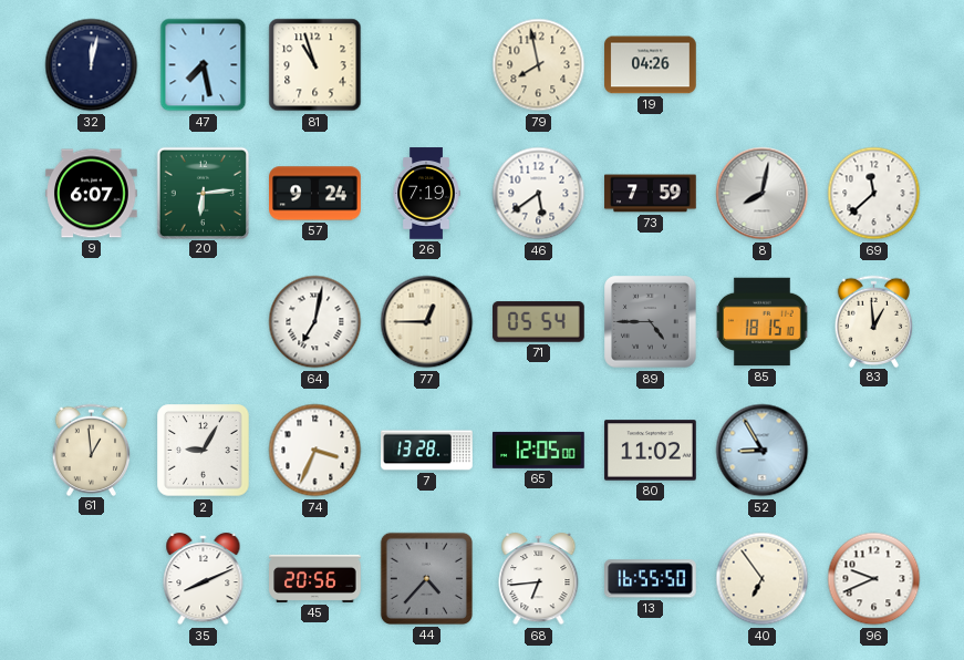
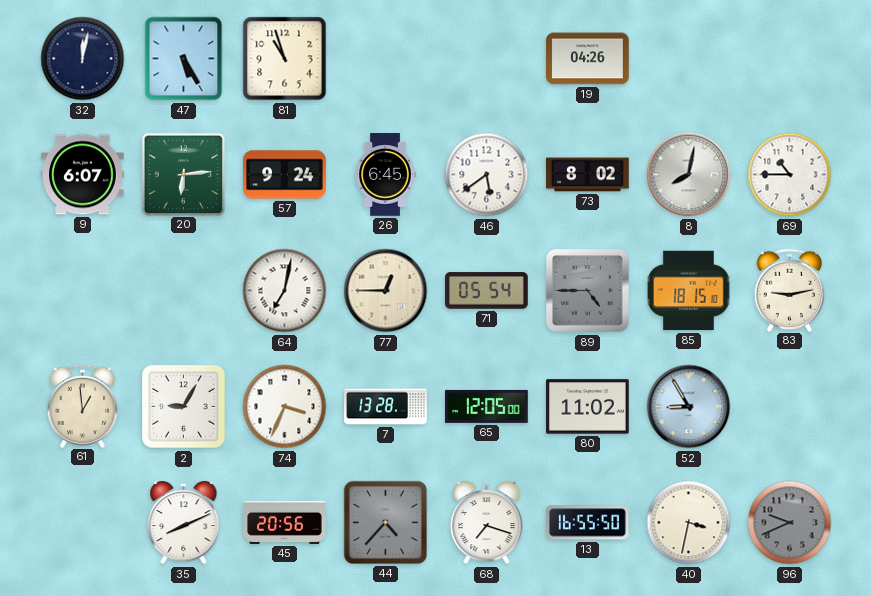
47: 7:28 -> 5:25 (184, 59)
79: 7:58 -> none (539, 65)
26: 7:19 -> 6:45 (385, 175)
73: 7:59 -> 8:02 (588, 175)
69: 11:38 -> 10:45 (790, 175)
83: 12:59 -> 9:13 (790, 290)
68: 6:44 -> 7:18 (487, 523)
40: 6:54 -> 3:32 (689, 523)
96 dial: white -> grey (790, 523)
